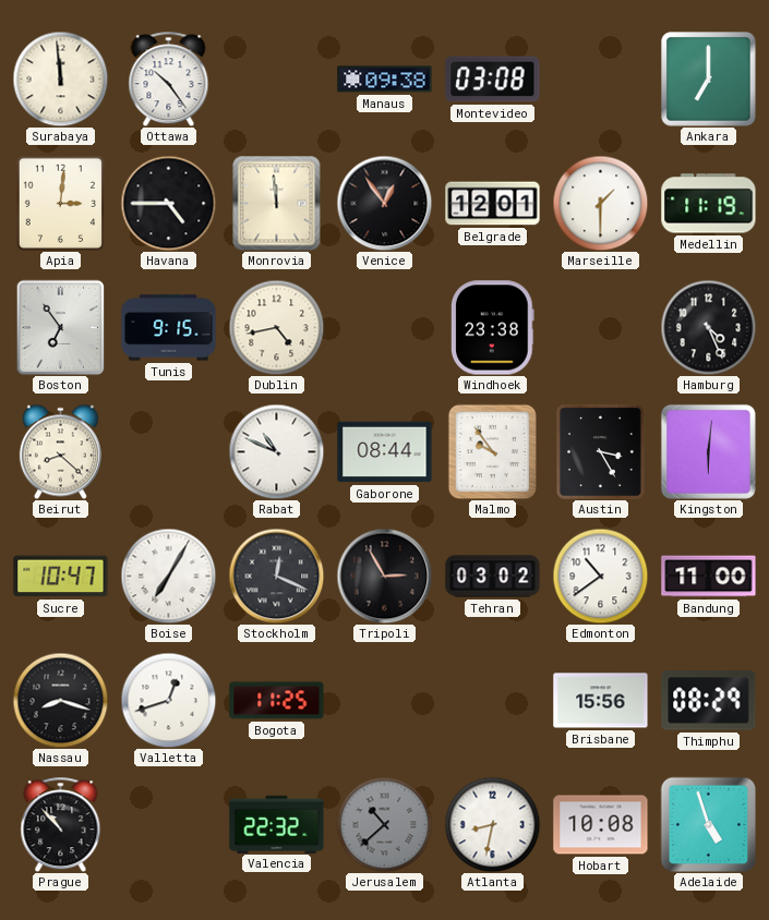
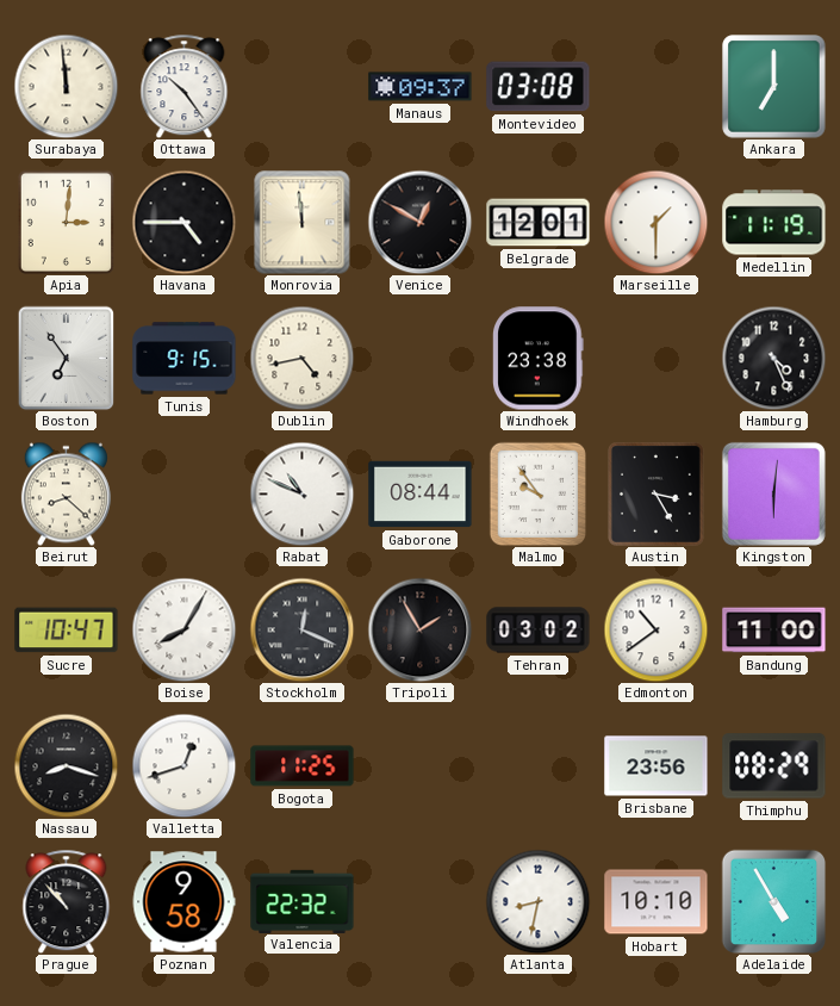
Manaus: 09:38 -> 09:37 (421, 87)
Venice: 12:54 -> 12:50 (419, 222)
Boise: 7:05 -> 8:05 (183, 629)
Tripoli: 2:55 -> 1:55 (419, 629)
Brisbane: 15:56 -> 23:56 (657, 766)
Poznan: none -> 9:58 (183, 902)
Jerusalem: 10:38 -> none (384, 824)
Hobart: 10:08 -> 10:10 (657, 902)
Adelaide: 4:57 -> 4:55 (773, 901)
